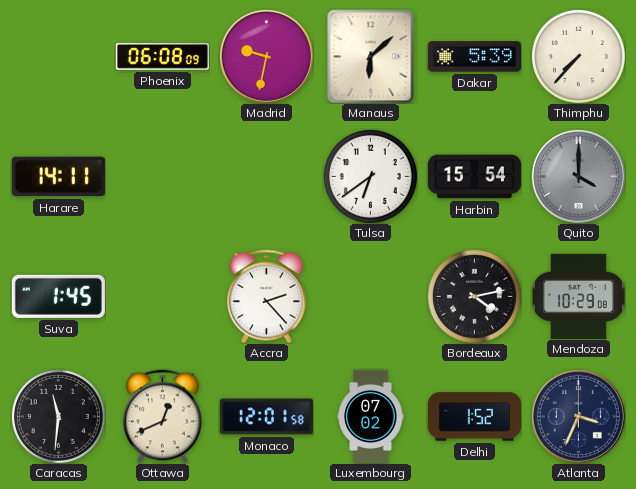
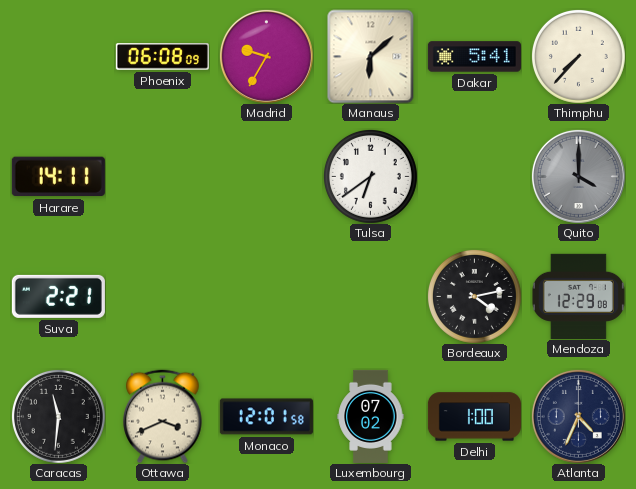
Madrid: 9:32 -> 9:35 (266, 56)
Dakar: 5:39 -> 5:41 (474, 57)
Harbin: 15:54 -> none (474, 177)
Suva: 1:45 -> 2:21 (58, 296)
Accra: 2:23 -> none (267, 296)
Mendoza: 10:29 -> 12:29 (578, 296)
Ottawa: 12:41 -> 3:41 (163, 416)
Delhi: 1:52 -> 1:00 (474, 417)
Atlanta: 3:34 -> 4:34 (578, 416)
